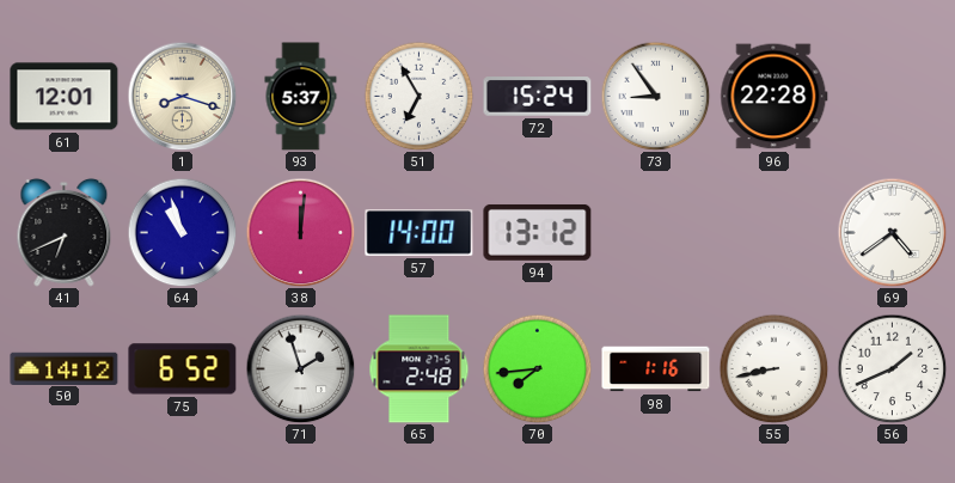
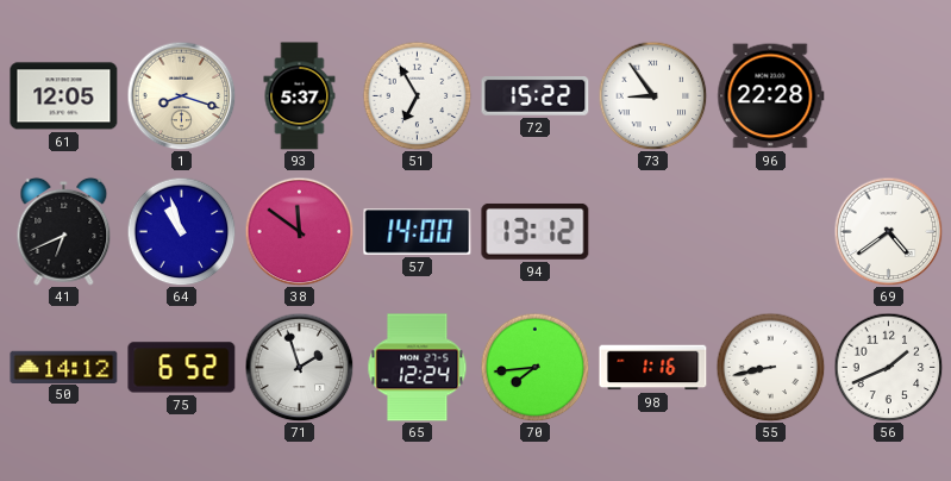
61: 12:01 -> 12:05 (64, 96)
72: 15:24 -> 15:22 (536, 96)
38: 12:01 -> 11:51 (299, 231)
65: 2:48 -> 12:24 (418, 368)
